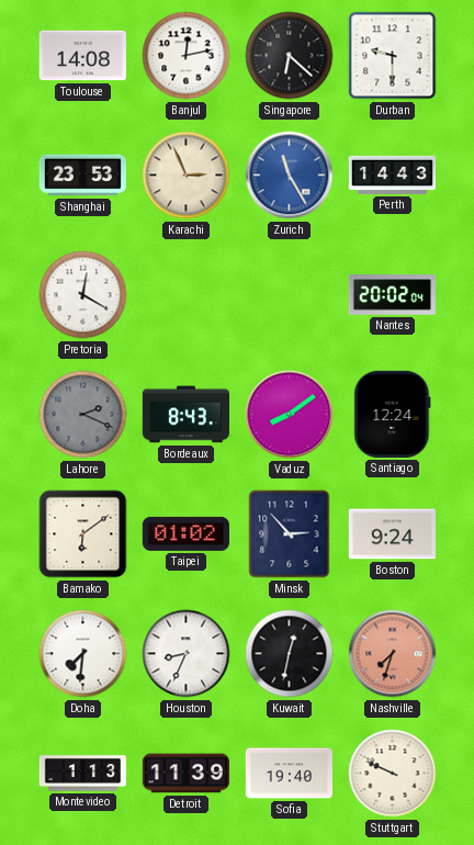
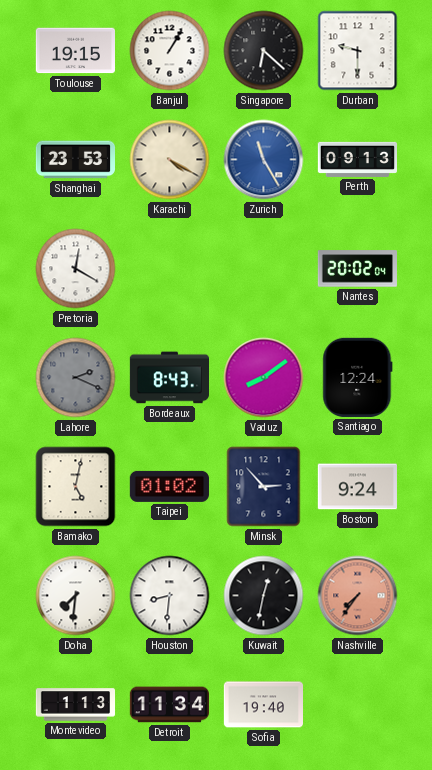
Toulouse: 14:08 -> 19:15 (75, 51)
Banjul: 12:13 -> 1:05 (170, 51)
Karachi: 2:56 -> 4:20 (170, 160)
Perth: 14:43 -> 09:13 (357, 159)
Bamako: 6:09 -> 5:02 (76, 487)
Houston: 8:34 -> 8:31 (170, 596)
Nashville: 7:33 -> 7:36 (358, 596)
Detroit: 11:39 -> 11:34 (169, 705)
Stuttgart: 9:49 -> none (393, 774)
